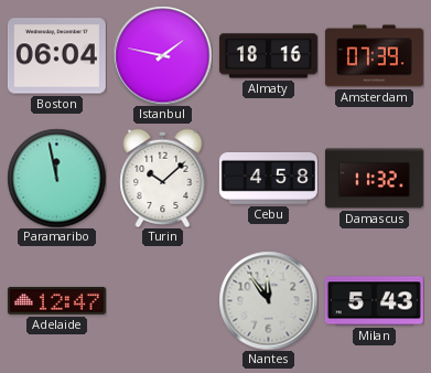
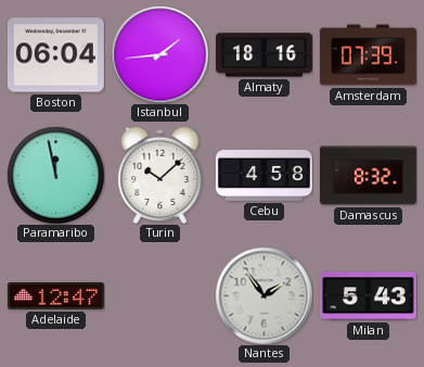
Istanbul: 1:47 -> 1:44 (159, 54)
Damascus: 11:32 -> 8:32 (368, 176)
Nantes: 11:54 -> 1:54 (264, 295)
